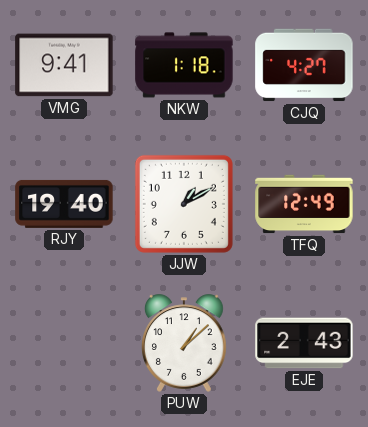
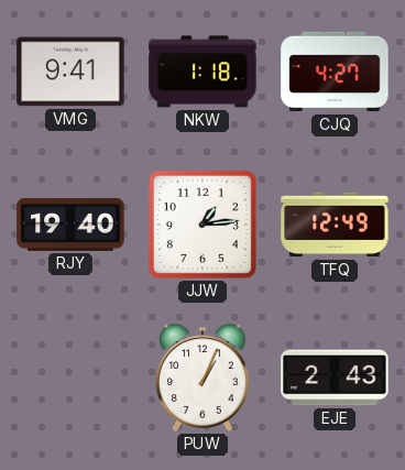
JJW: 1:10 -> 1:14 (202, 225)
PUW: 1:08 -> 1:04 (202, 378)
